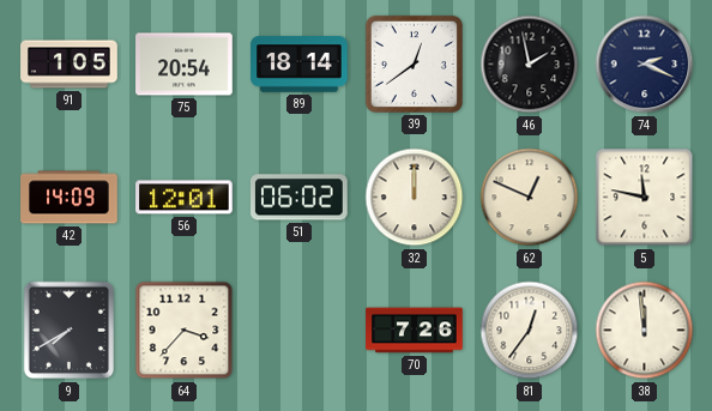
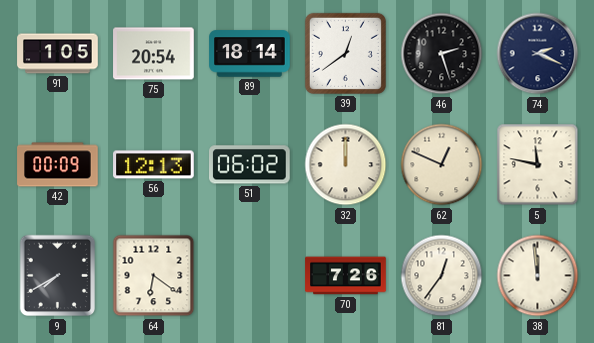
46: 1:58 -> 2:27 (442, 54)
42: 14:09 -> 00:09 (58, 165)
56: 12:01 -> 12:13 (154, 165)
64: 3:37 -> 6:21 (154, 276)
